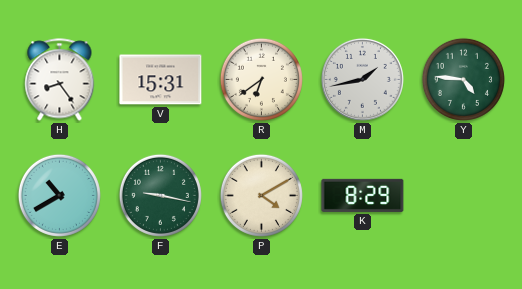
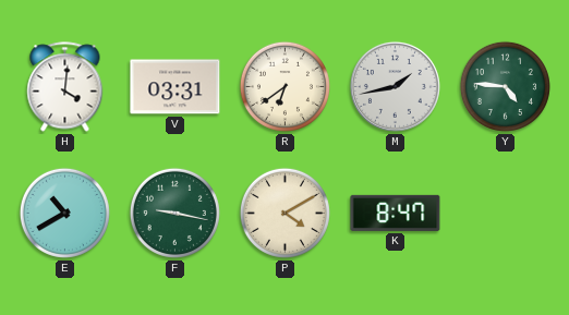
H: 8:24 -> 4:01 (65, 87)
V: 15:31 -> 03:31 (175, 87)
K: 8:29 -> 8:47 (396, 213)
